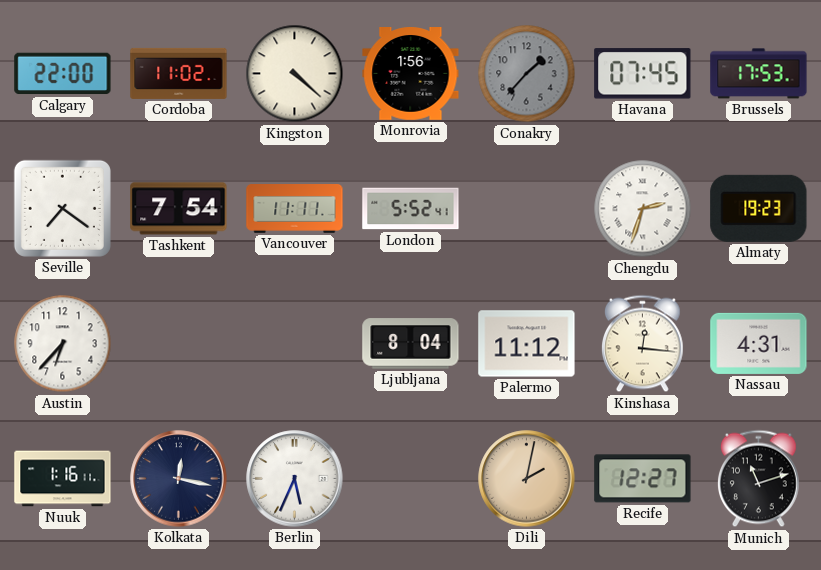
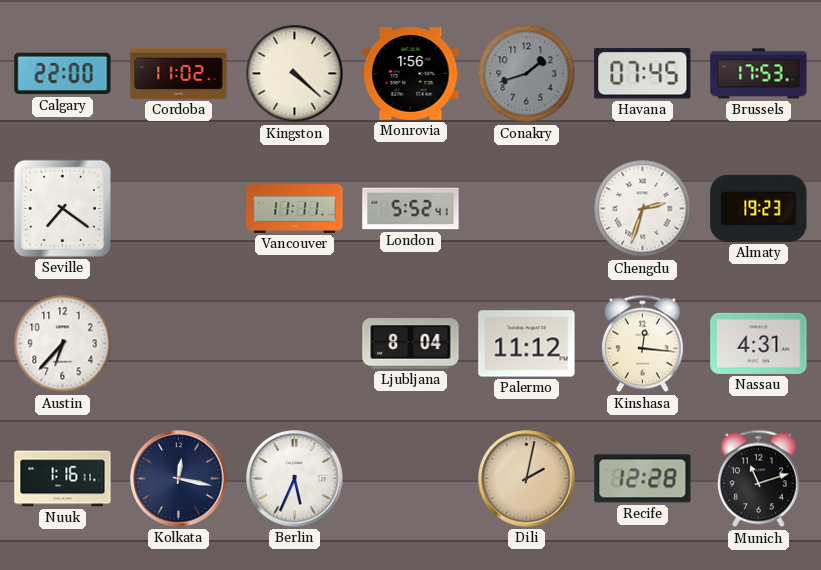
Conakry: 1:37 -> 1:42 (527, 74)
Tashkent: 7:54 -> none (179, 209)
Recife: 12:27 -> 12:28 (643, 479)
